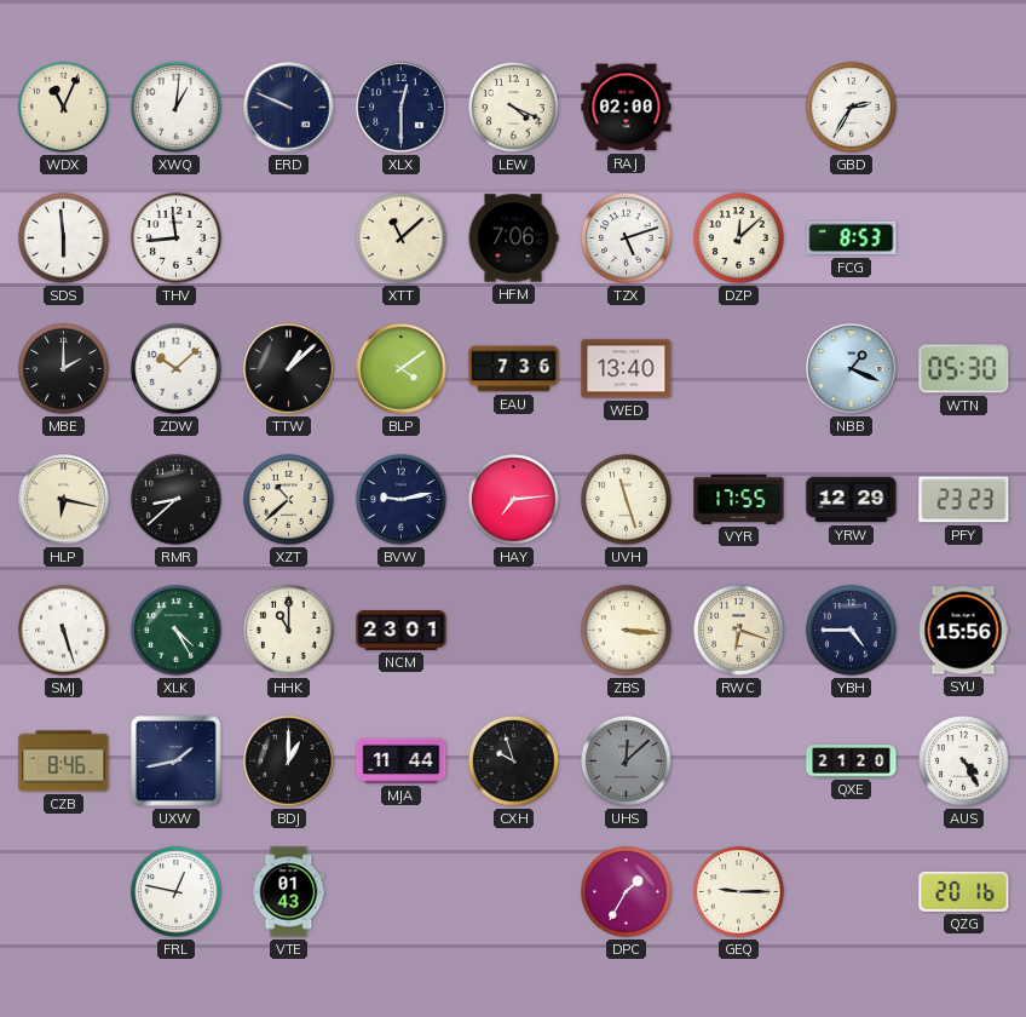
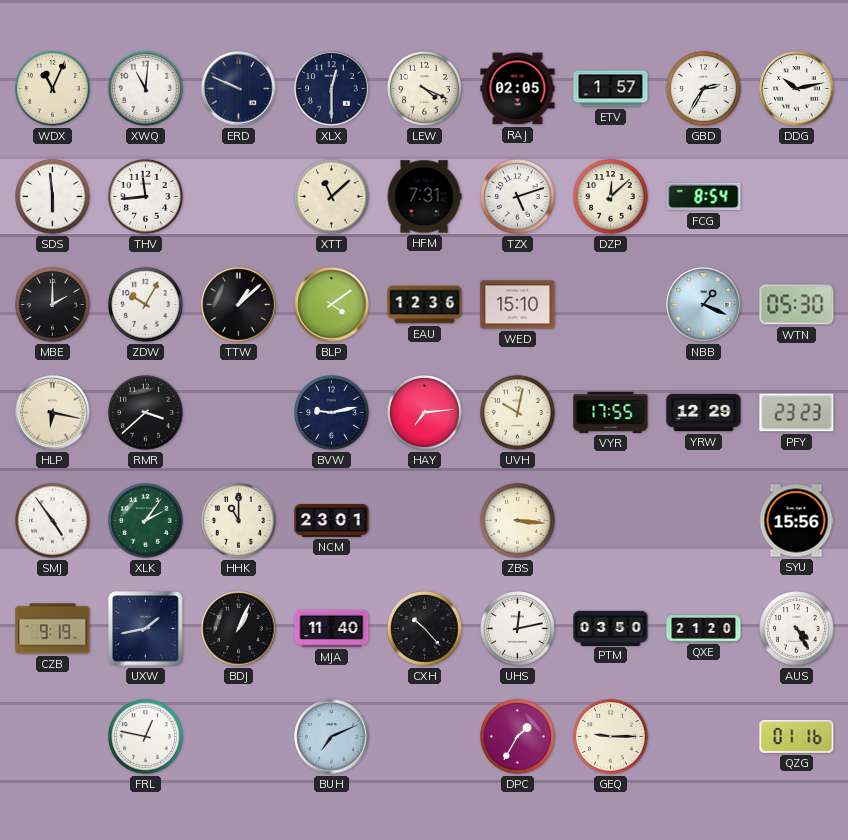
XWQ: 1:01 -> 11:01 (146, 89)
RAJ: 02:00 -> 02:05 (518, 89)
ETV: none -> 1:57 (611, 89)
DDG: none -> 10:13 (797, 89)
HFM: 7:06 -> 7:31 (424, 197)
FCG: 8:53 -> 8:54 (704, 197)
ZDW: 10:08 -> 10:05 (146, 305)
EAU: 7:36 -> 12:36 (425, 305)
WED: 13:40 -> 15:10 (518, 305)
RMR: 8:38 -> 3:38 (146, 413)
XZT: 10:38 -> none (289, 500)
UVH: 11:27 -> 10:02 (518, 413)
SMJ: 5:27 -> 4:54 (53, 521)
XLK: 4:25 -> 2:06 (146, 521)
RWC: 6:18 -> none (739, 631)
YBH: 4:45 -> none (852, 631)
CZB: 8:46 -> 9:19 (53, 629)
BDJ: 1:00 -> 1:04 (239, 629)
MJA: 11:44 -> 11:40 (332, 628)
CXH: 9:57 -> 10:23 (425, 629)
UHS: 12:08 -> 12:13 (518, 629)
UHS dial: grey -> white (518, 629)
PTM: none -> 03:50 (611, 628)
VTE: 01:43 -> none (289, 892)
BUH: none -> 7:11 (332, 737)
QZG: 20:16 -> 01:16 (797, 736)
